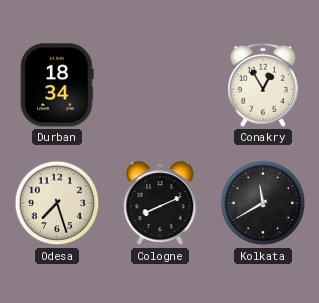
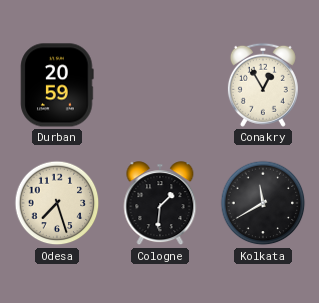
Durban: 18:34 -> 20:59 (57, 85)
Cologne: 8:11 -> 1:31 (160, 204)
